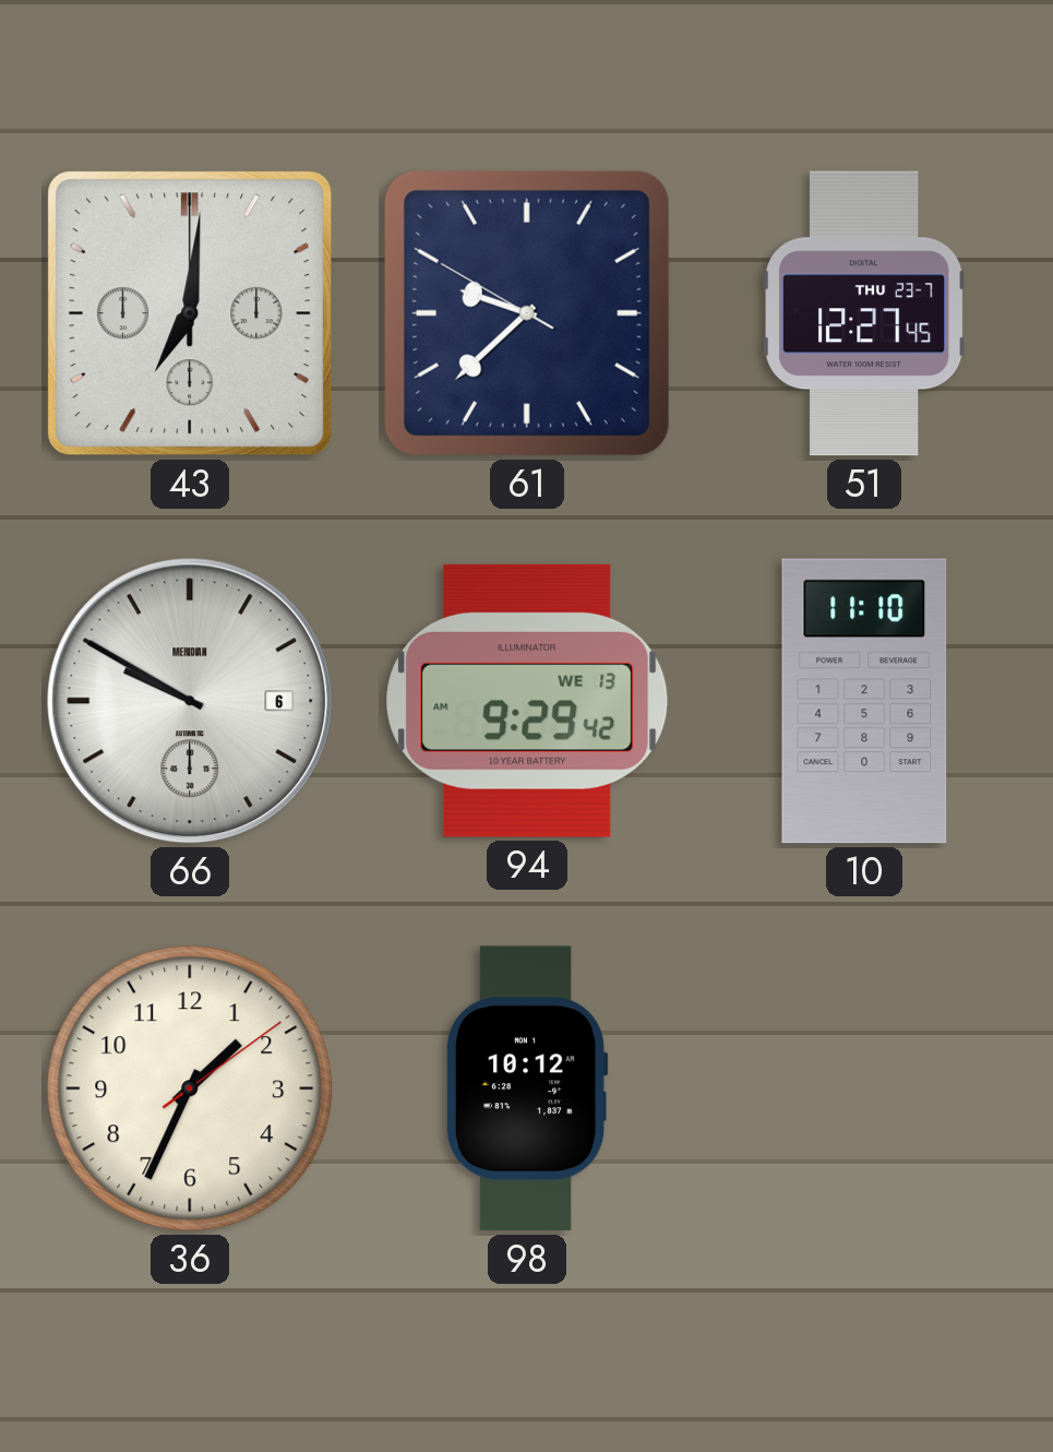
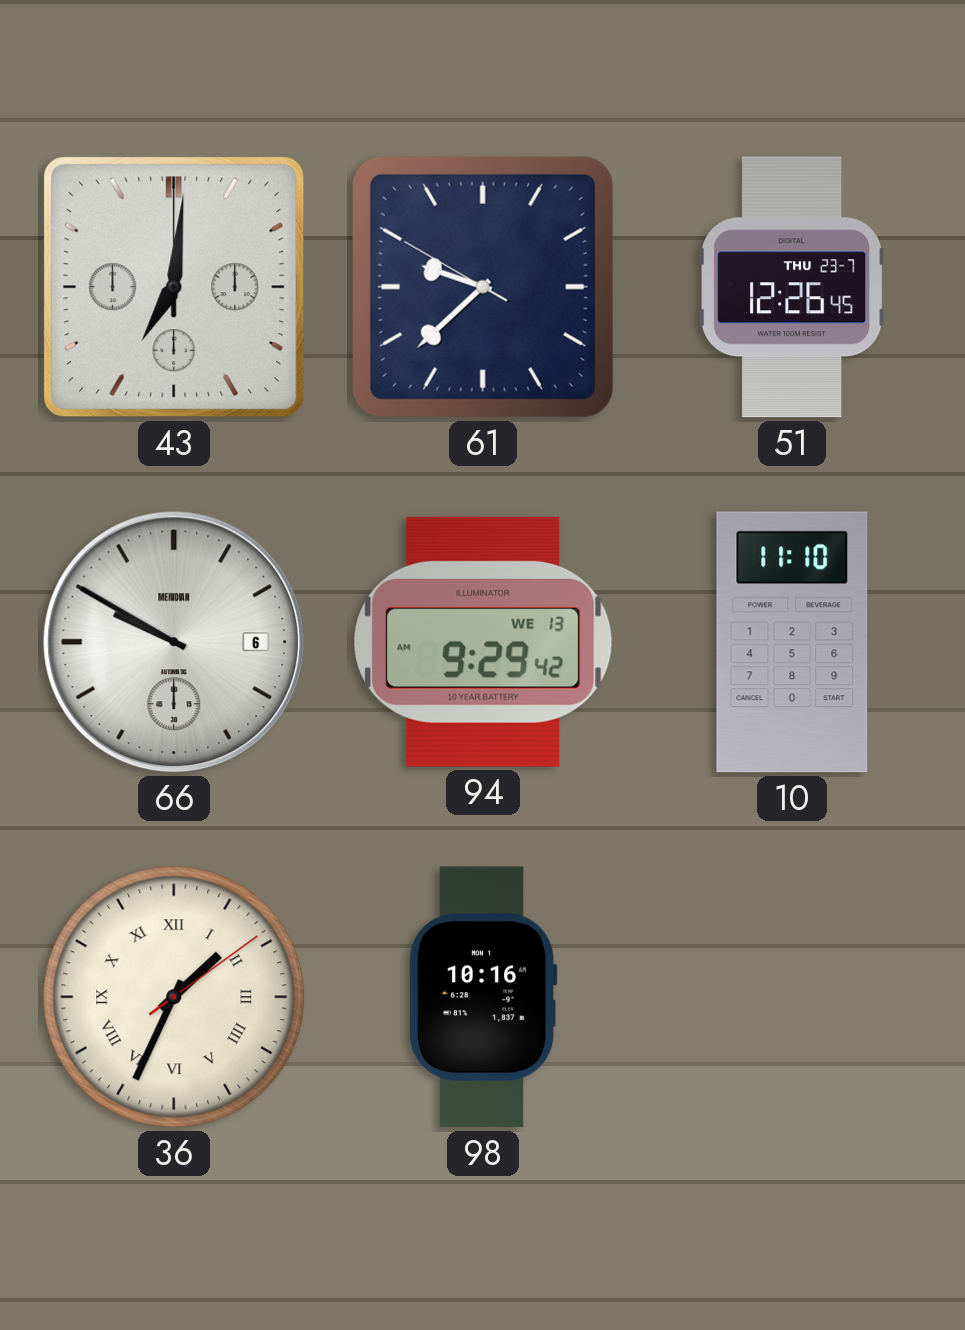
51: 12:27 -> 12:26 (792, 287)
36 numerals: Arabic -> Roman (174, 997)
98: 10:12 -> 10:16 (483, 997)
